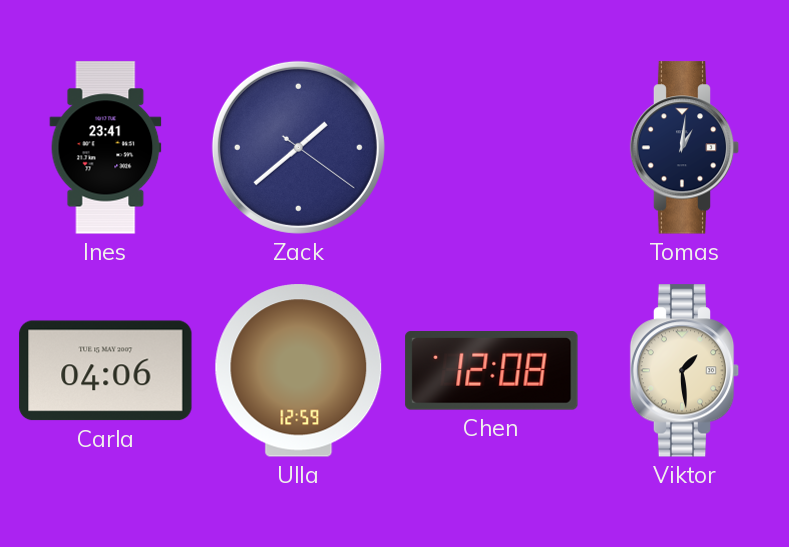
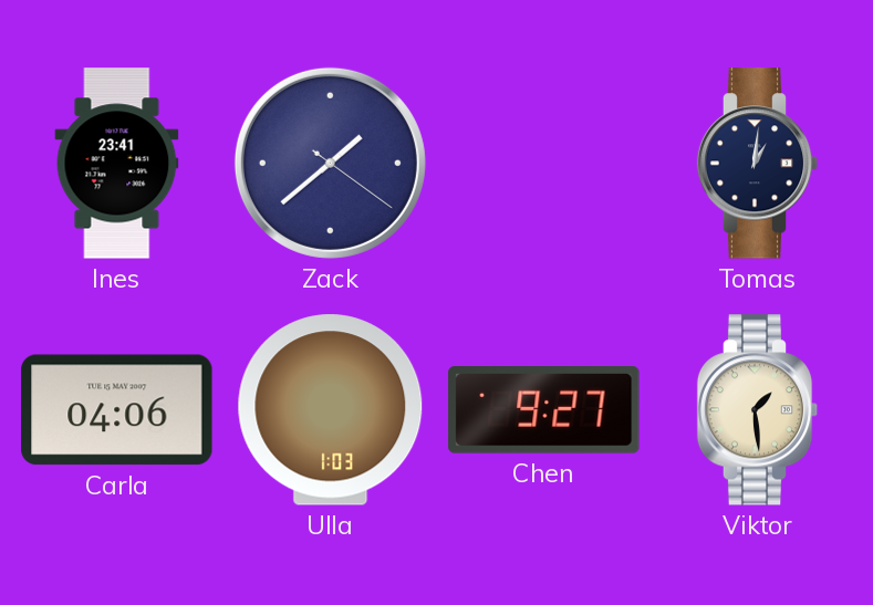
Ulla: 12:59 -> 1:03 (331, 410)
Chen: 12:08 -> 9:27 (544, 410)
